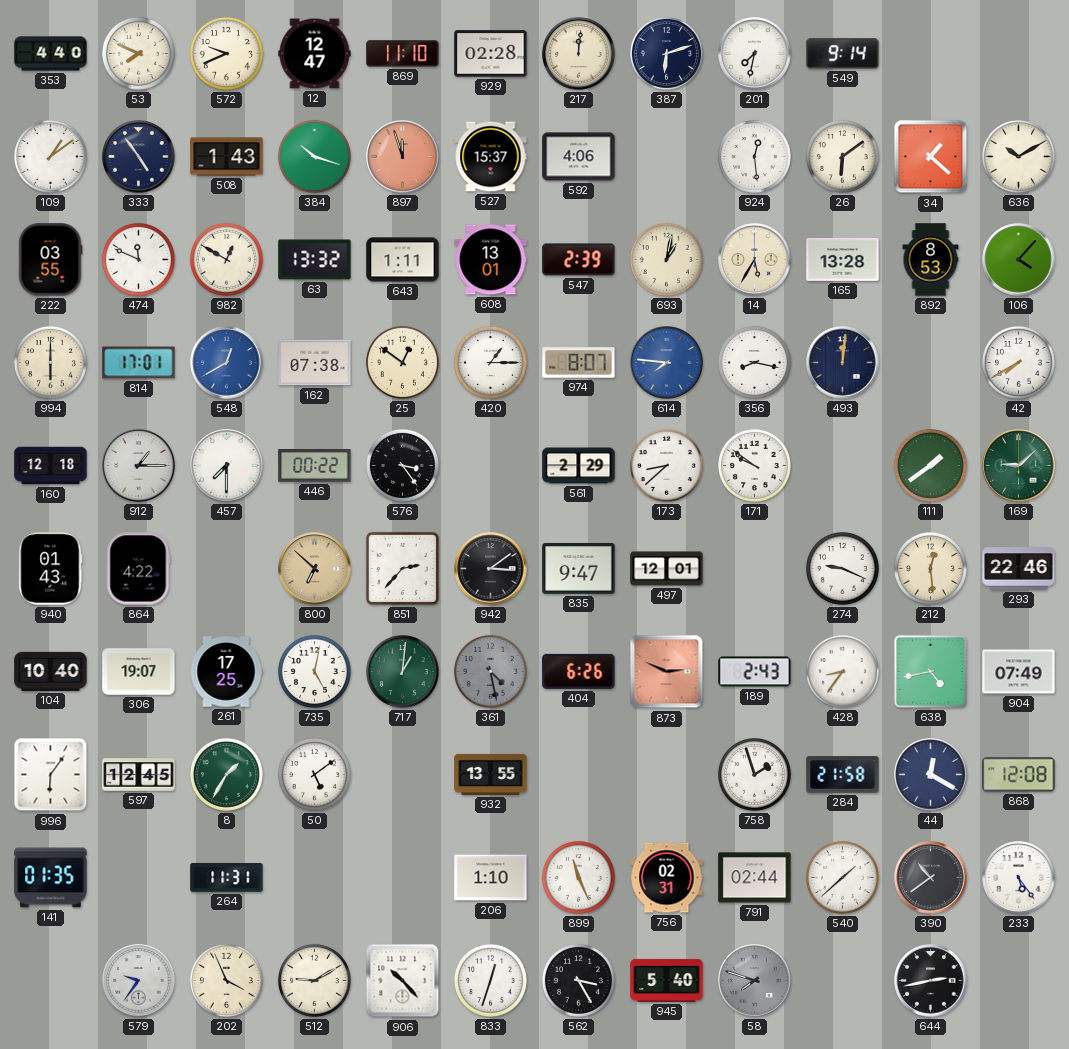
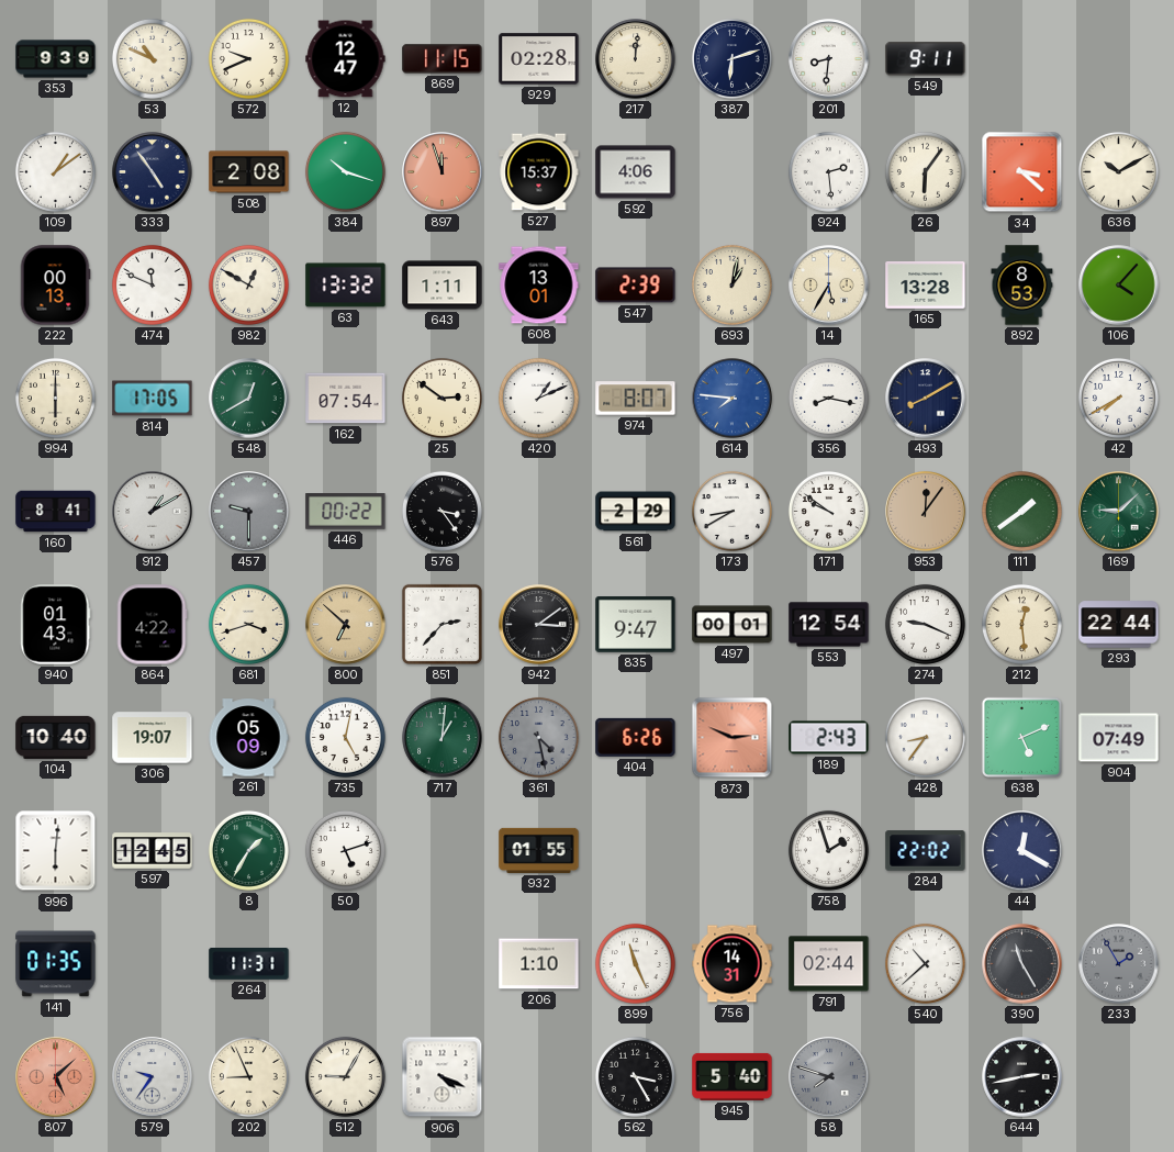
353: 4:40 -> 9:39 (56, 59)
53: 7:49 -> 10:49 (152, 58)
869: 11:10 -> 11:15 (443, 59)
201: 7:32 -> 8:31 (829, 59)
549: 9:14 -> 9:11 (926, 59)
508: 1:43 -> 2:08 (249, 172)
924: 12:29 -> 2:29 (828, 171)
26: 6:09 -> 6:06 (925, 171)
34: 1:22 -> 3:22 (1022, 172)
222: 03:55 -> 00:13 (55, 286)
814: 17:01 -> 17:05 (153, 399)
548 dial: blue -> green (249, 399)
162: 07:38 -> 07:54 (346, 399)
25: 12:51 -> 2:51 (441, 398)
420: 1:15 -> 1:11 (538, 398)
493: 12:01 -> 8:10 (926, 399)
160: 12:18 -> 8:41 (56, 512)
912: 1:15 -> 1:10 (153, 512)
457: 7:30 -> 9:30 (249, 512)
457 dial: white -> grey (249, 512)
173: 8:38 -> 8:40 (731, 511)
953: none -> 12:06 (926, 512)
681: none -> 3:42 (248, 624)
497: 12:01 -> 00:01 (733, 625)
553: none -> 12:54 (829, 625)
293: 22:46 -> 22:44 (1119, 625)
261: 17:25 -> 05:09 (248, 738)
638: 4:43 -> 5:11 (1021, 737)
996: 6:06 -> 6:01 (56, 851)
50: 5:09 -> 5:12 (345, 850)
932: 13:55 -> 01:55 (539, 850)
284: 21:58 -> 22:02 (926, 851)
868: 12:08 -> none (1019, 775)
756: 02:31 -> 14:31 (733, 964)
540: 1:38 -> 10:38 (925, 963)
390: 10:39 -> 11:25 (1022, 964)
233: 5:24 -> 1:55 (1119, 964)
233 dial: white -> grey (1119, 964)
807: none -> 5:08 (56, 1077)
202: 3:56 -> 8:56 (248, 1076)
512: 9:10 -> 9:05 (345, 1076)
906: 10:23 -> 4:19 (443, 1077)
833: 12:33 -> none (490, 980)
